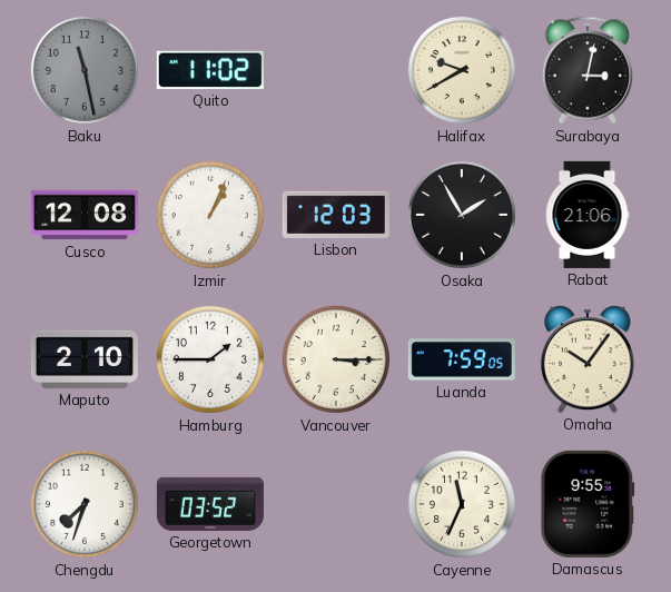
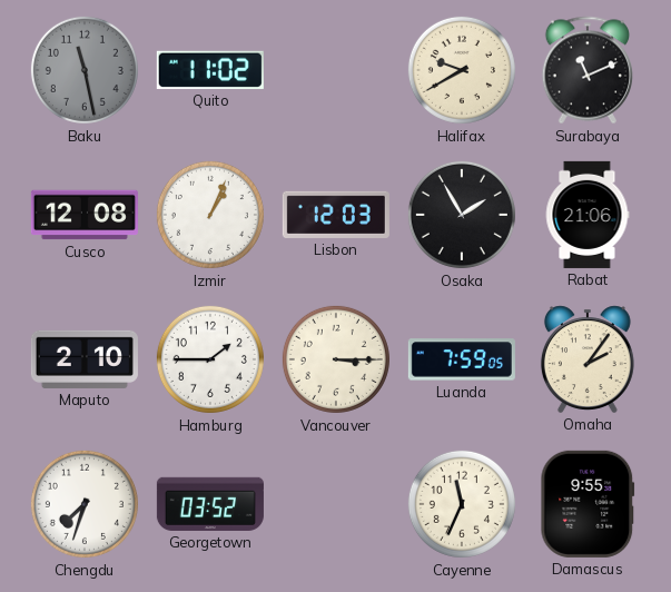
Surabaya: 3:02 -> 11:11 (586, 70)
Omaha: 10:06 -> 2:06 (588, 359)
